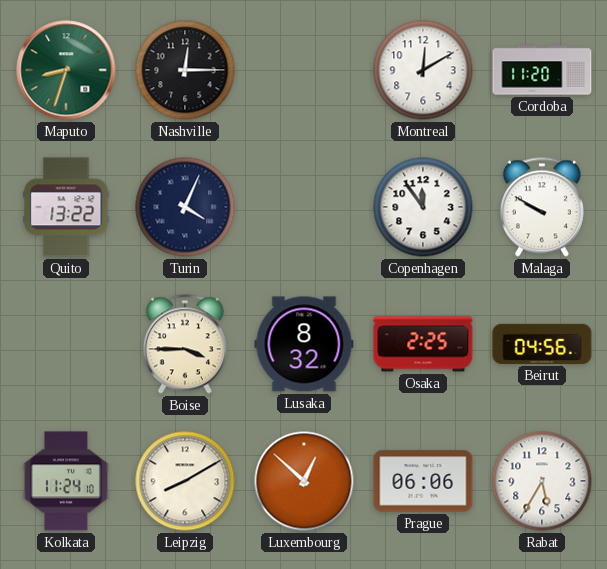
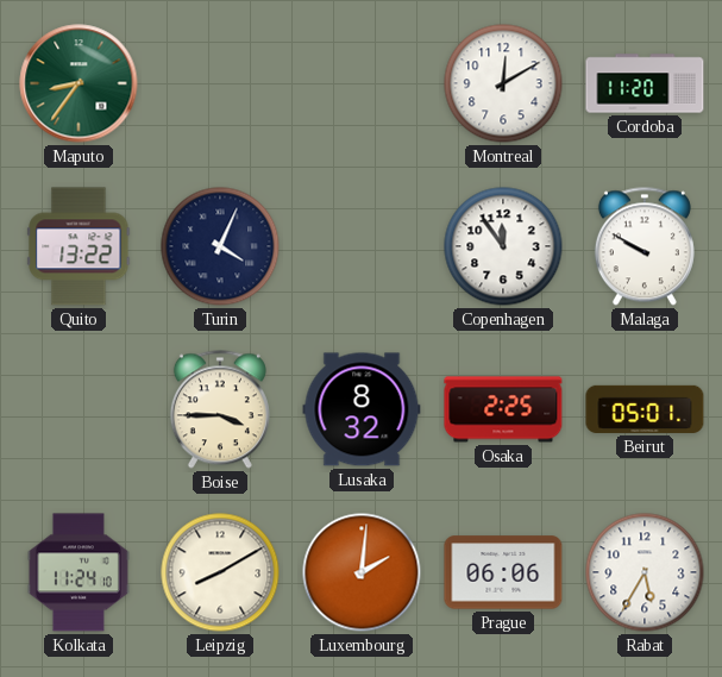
Maputo: 8:33 -> 8:36 (79, 83)
Nashville: 12:15 -> none (185, 70)
Beirut: 04:56 -> 05:01 (645, 409)
Luxembourg: 12:52 -> 2:01 (362, 572)
